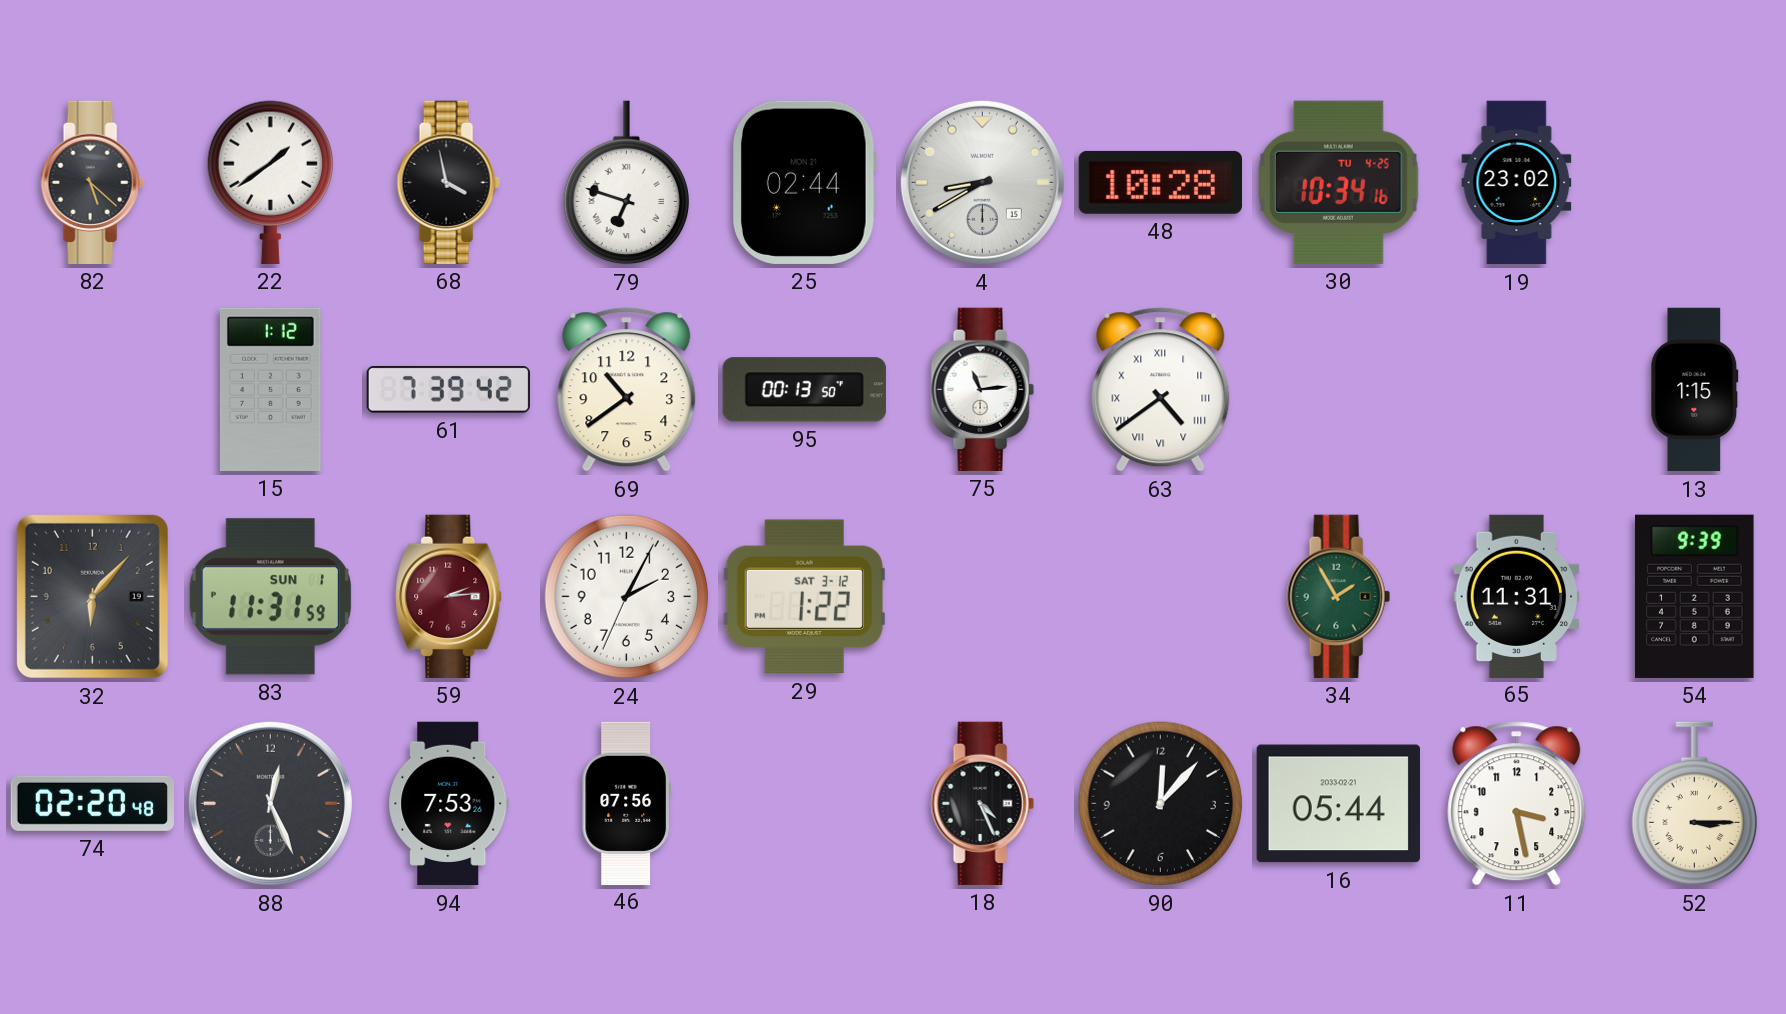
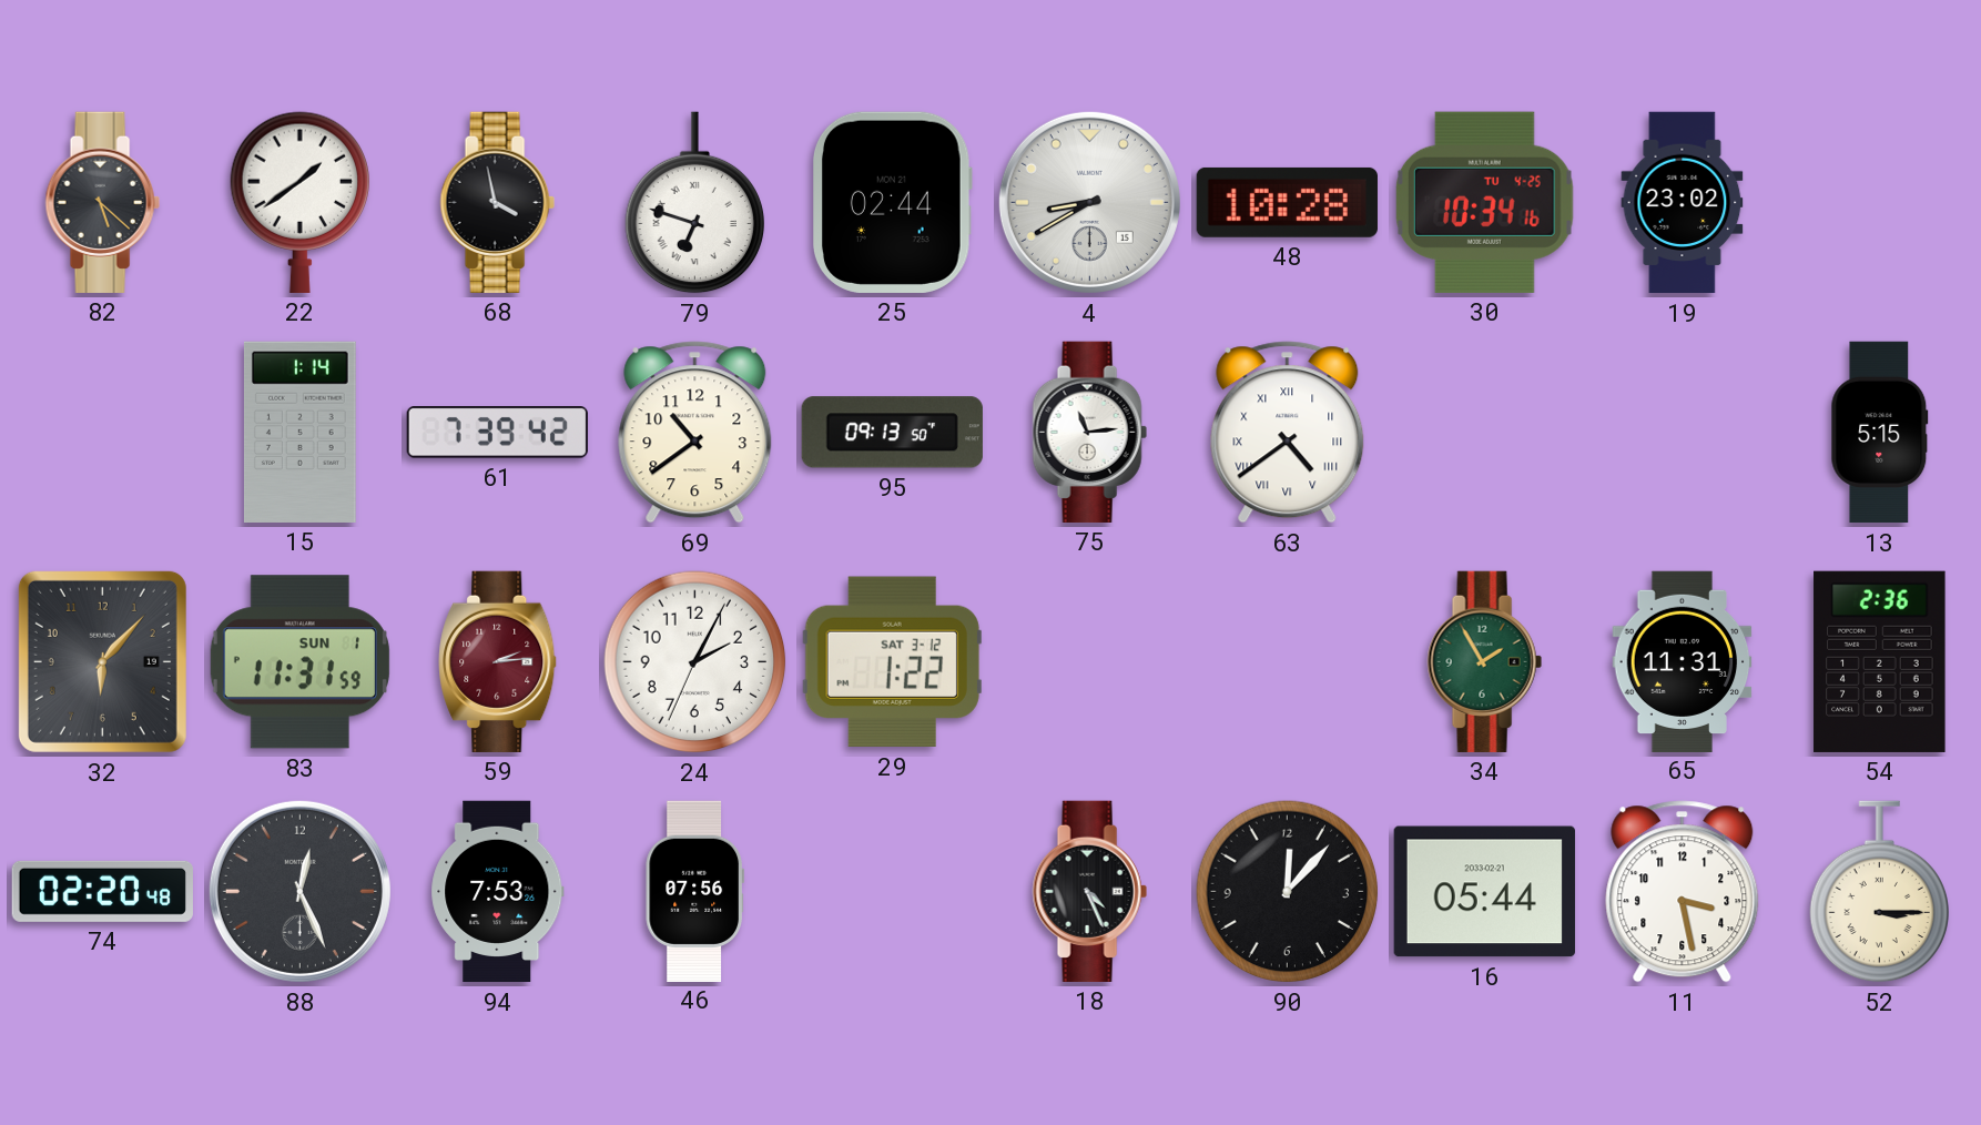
15: 1:12 -> 1:14 (299, 432)
95: 00:13 -> 09:13 (892, 433)
13: 1:15 -> 5:15 (1880, 433)
54: 9:39 -> 2:36 (1880, 661)
